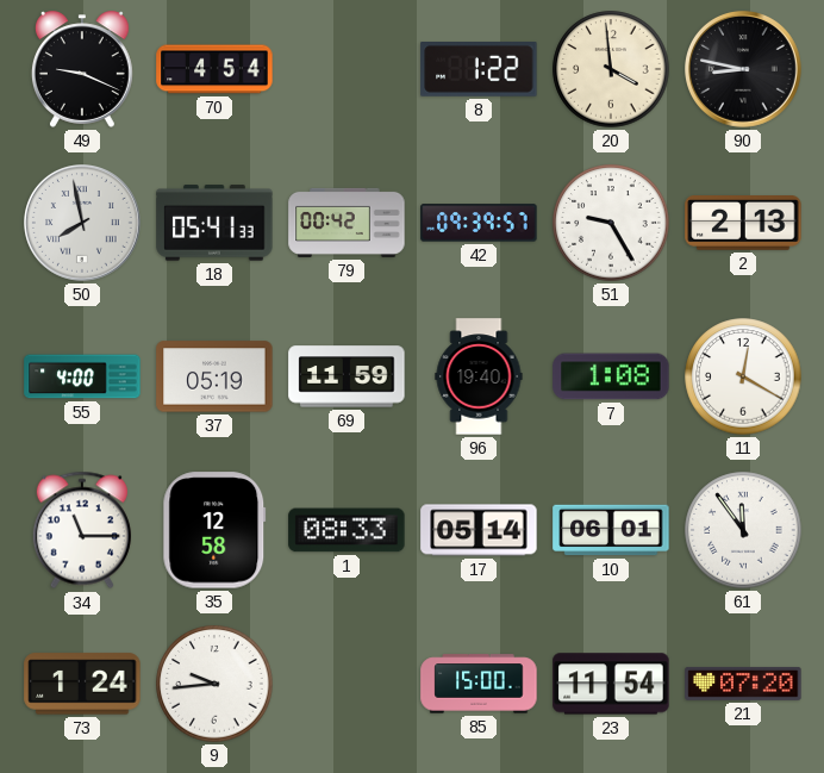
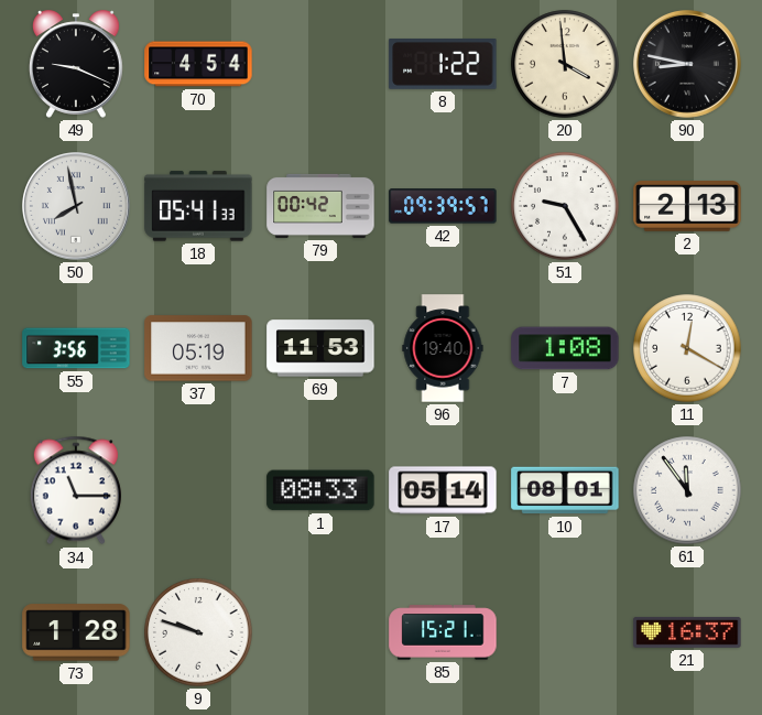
55: 4:00 -> 3:56 (76, 348)
69: 11:59 -> 11:53 (320, 348)
35: 12:58 -> none (214, 530)
10: 06:01 -> 08:01 (565, 490)
73: 1:24 -> 1:28 (76, 632)
9: 9:44 -> 9:48 (198, 632)
85: 15:00 -> 15:21 (443, 632)
23: 11:54 -> none (611, 684)
21: 07:20 -> 16:37 (687, 632)
